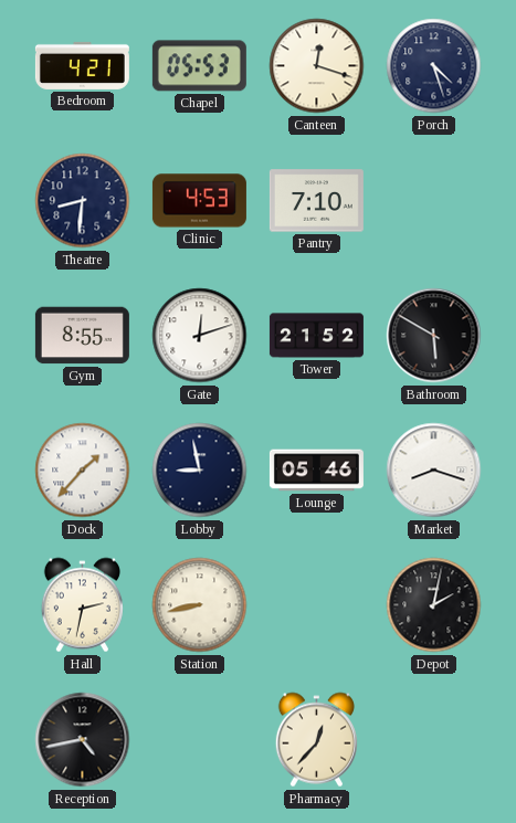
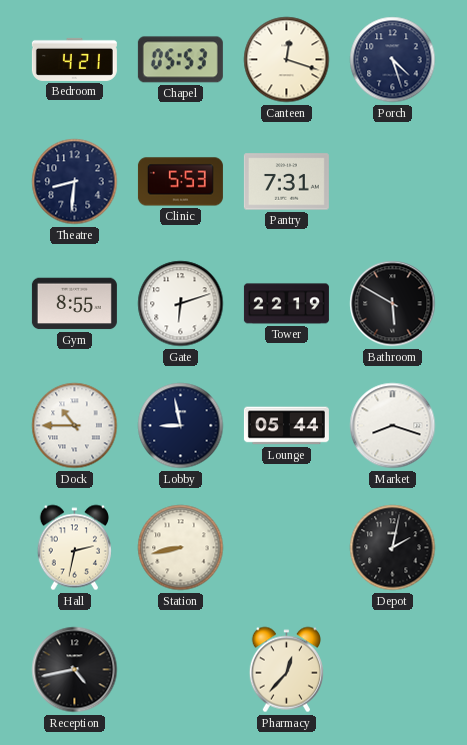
Clinic: 4:53 -> 5:53 (180, 182)
Pantry: 7:10 -> 7:31 (286, 182)
Gate: 12:12 -> 6:12 (181, 304)
Tower: 21:52 -> 22:19 (286, 304)
Dock: 1:37 -> 10:45 (75, 426)
Lounge: 05:46 -> 05:44 (286, 426)
